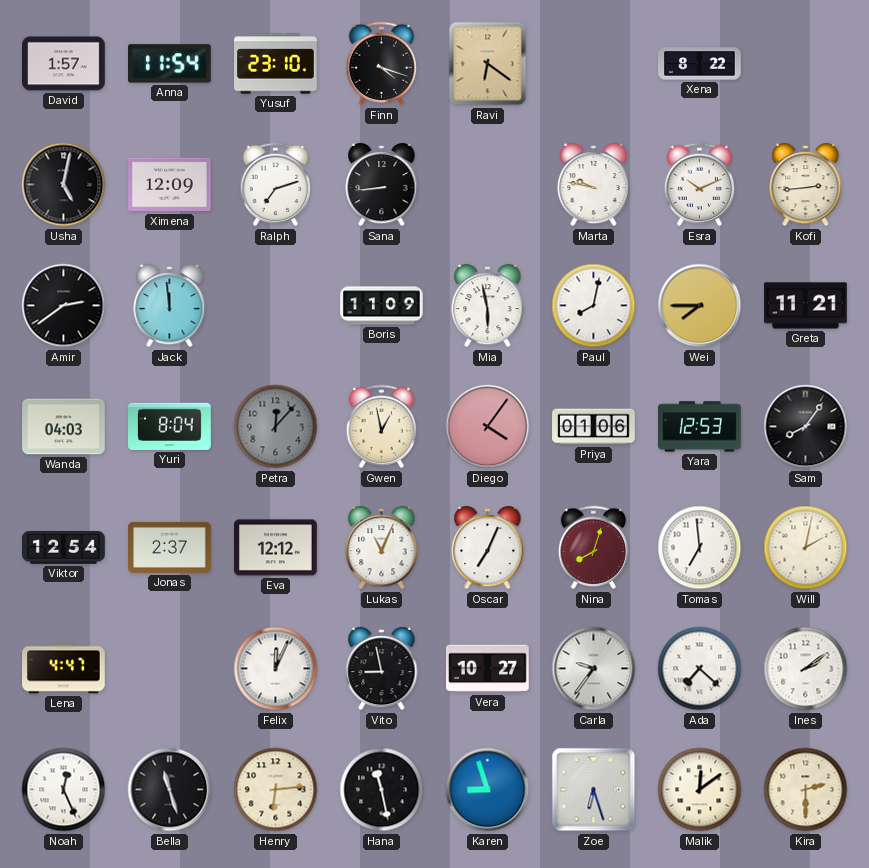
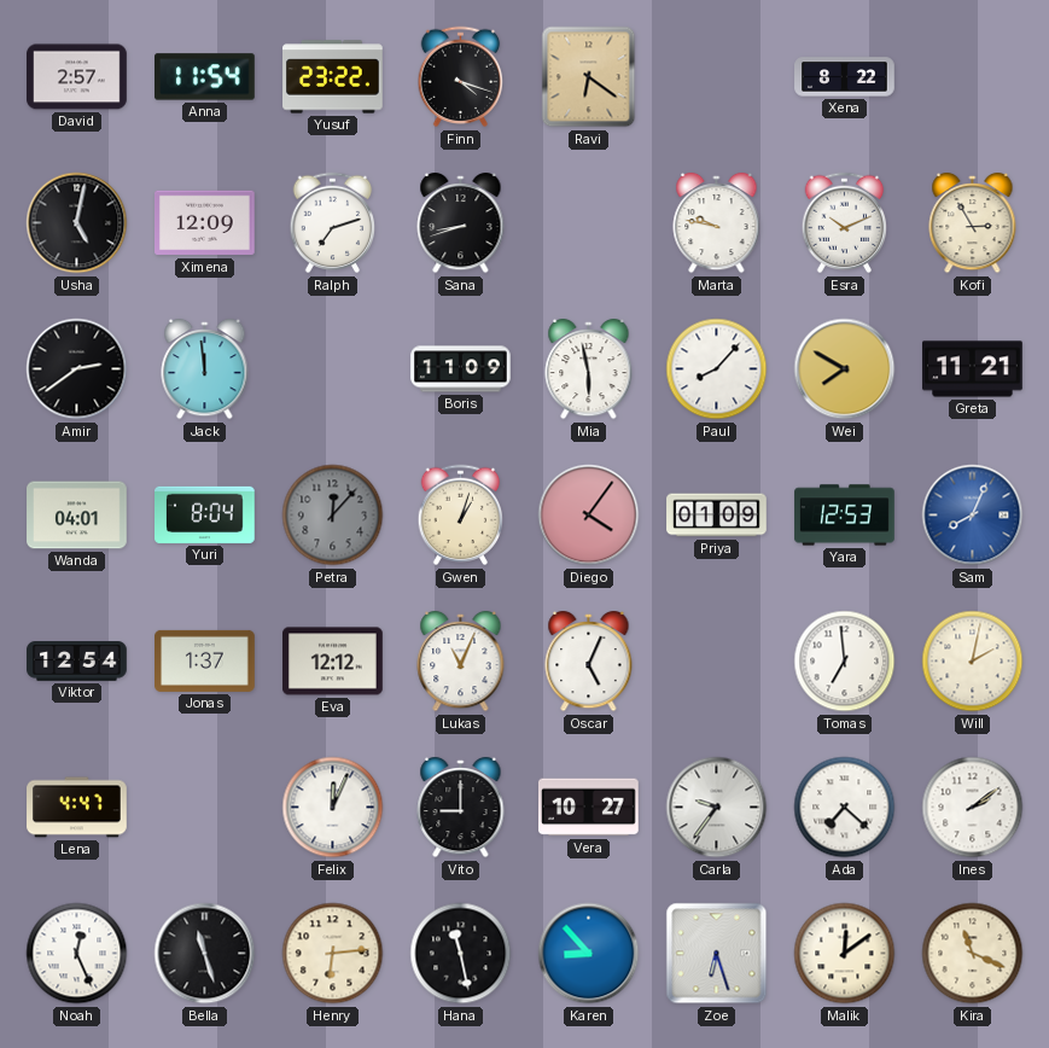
David: 1:57 -> 2:57 (77, 77)
Yusuf: 23:10 -> 23:22 (333, 77)
Sana: 8:44 -> 8:42 (461, 223)
Kofi: 2:44 -> 2:55 (973, 223)
Paul: 8:02 -> 8:07 (717, 369)
Wei: 7:45 -> 7:50 (845, 369)
Wanda: 04:03 -> 04:01 (77, 516)
Gwen: 12:58 -> 1:03 (461, 516)
Priya: 01:06 -> 01:09 (717, 516)
Sam: 8:06 -> 8:04 (973, 516)
Sam dial: black -> blue (973, 516)
Jonas: 2:37 -> 1:37 (205, 660)
Oscar: 7:04 -> 5:04 (589, 662)
Nina: 8:03 -> none (594, 548)
Vito: 8:58 -> 9:00 (461, 808)
Karen: 8:57 -> 8:53 (589, 954)
Kira: 2:30 -> 11:19 (973, 954)
